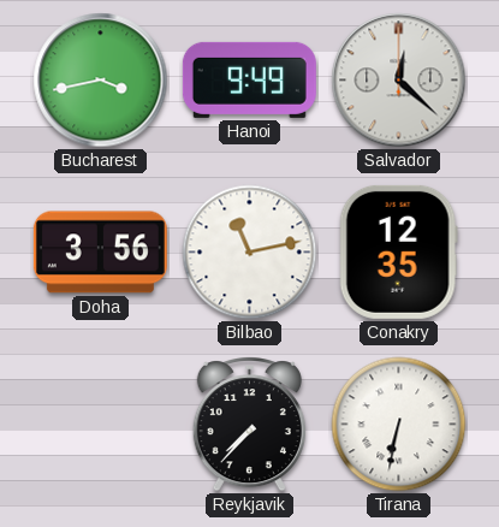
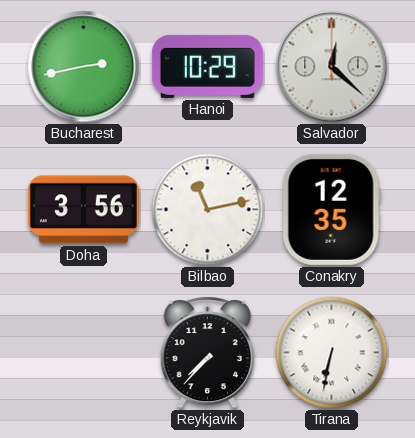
Bucharest: 3:43 -> 2:43 (84, 67)
Hanoi: 9:49 -> 10:29 (207, 66)
